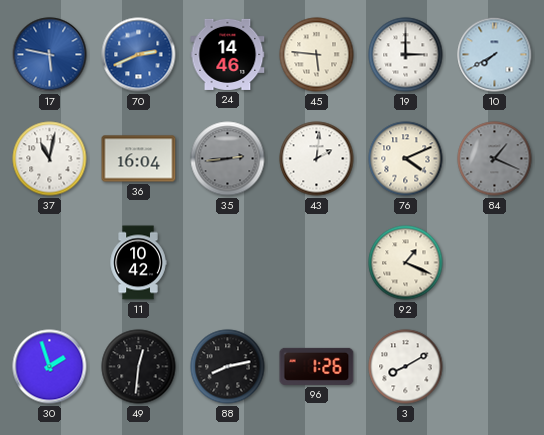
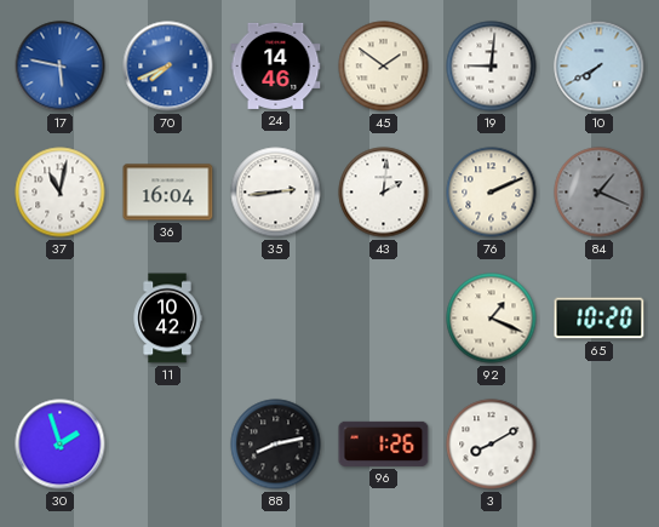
70: 2:41 -> 7:41 (168, 67)
45: 5:46 -> 1:51 (384, 67)
19: 3:00 -> 9:01 (492, 67)
35 dial: grey -> white (276, 193)
76: 4:11 -> 2:11 (492, 193)
65: none -> 10:20 (600, 319)
49: 12:31 -> none (139, 367)
